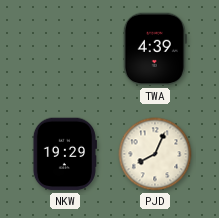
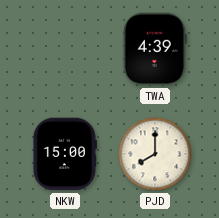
NKW: 19:29 -> 15:00 (65, 154)
PJD: 8:04 -> 8:00 (155, 154)
